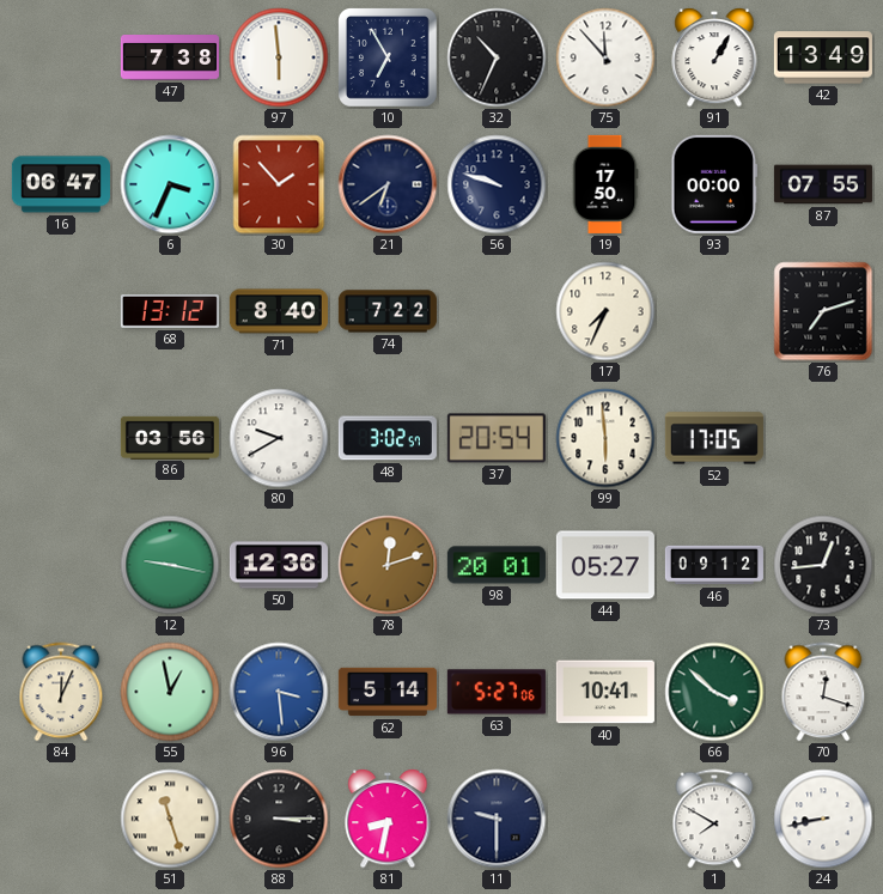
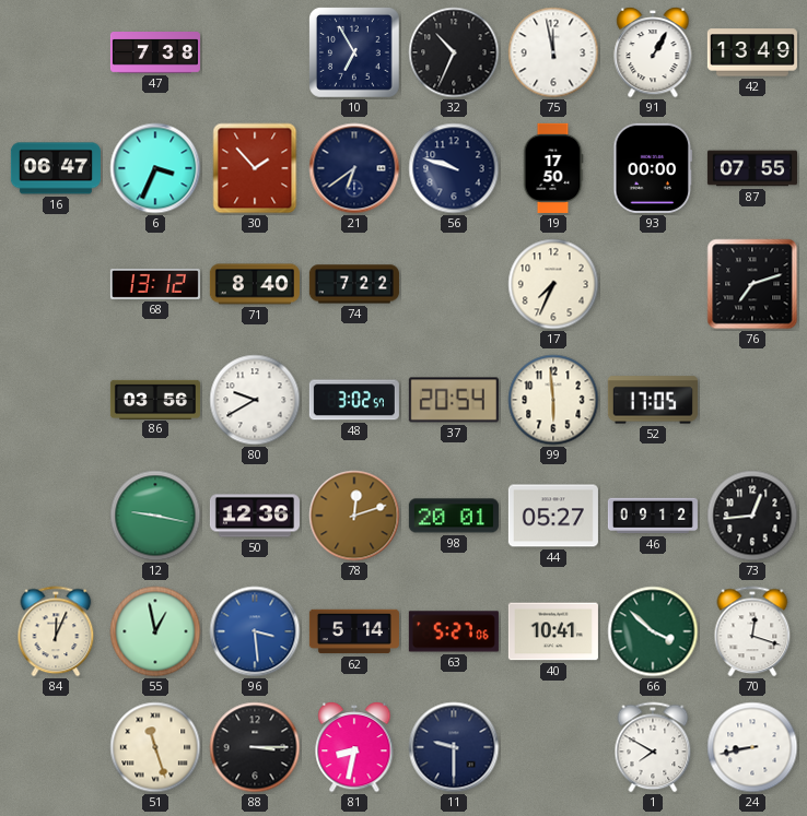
97: 5:59 -> none (279, 57)
75: 11:53 -> 11:58 (553, 52)
